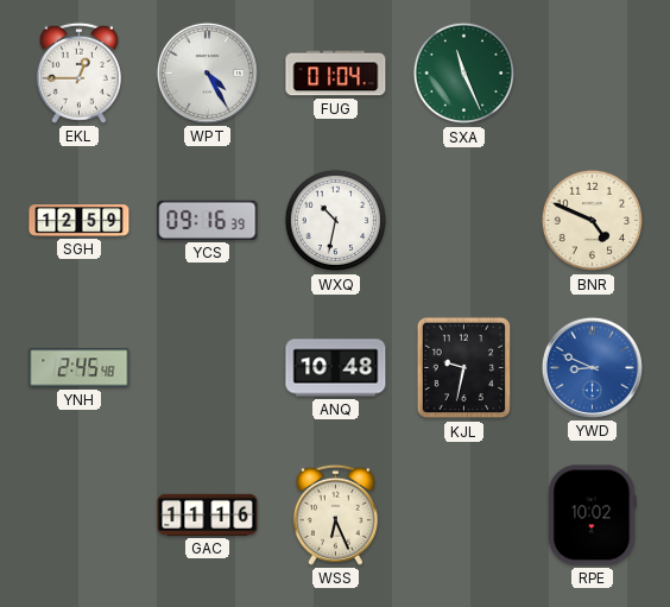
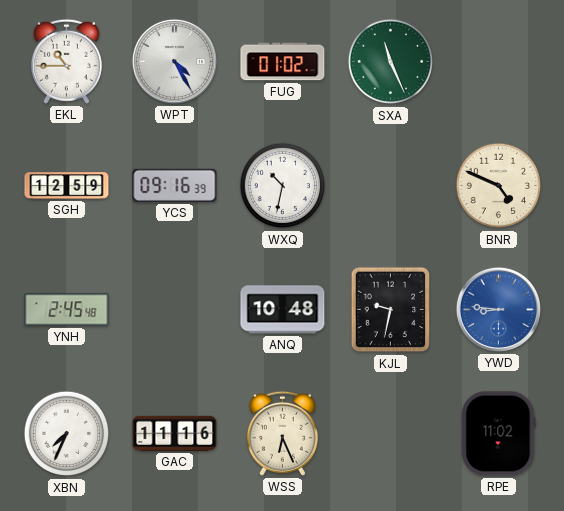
EKL: 12:45 -> 10:45 (66, 61)
FUG: 01:04 -> 01:02 (283, 62)
YWD: 8:49 -> 8:46 (498, 309)
XBN: none -> 7:34 (67, 434)
RPE: 10:02 -> 11:02 (499, 434)
